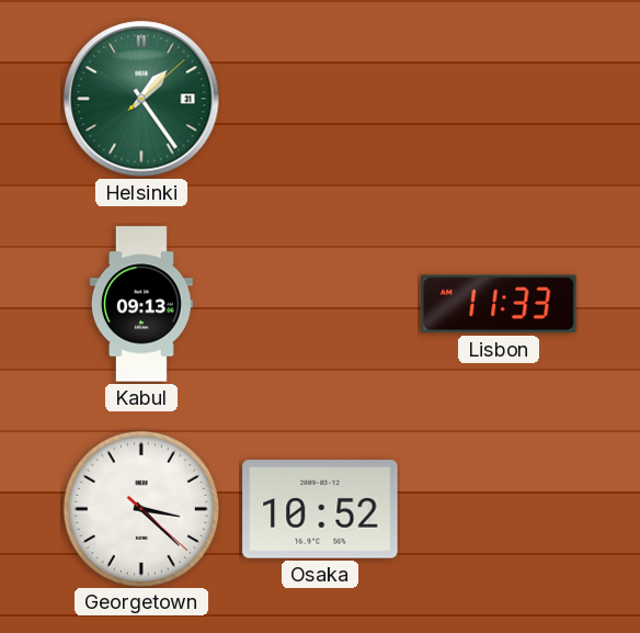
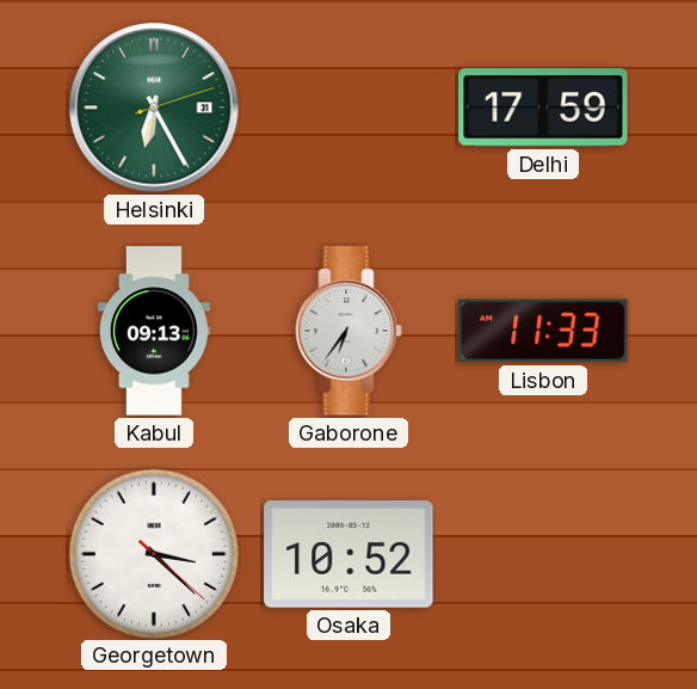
Helsinki: 1:24 -> 6:25 (154, 107)
Delhi: none -> 17:59 (543, 107)
Gaborone: none -> 6:36 (348, 331)
